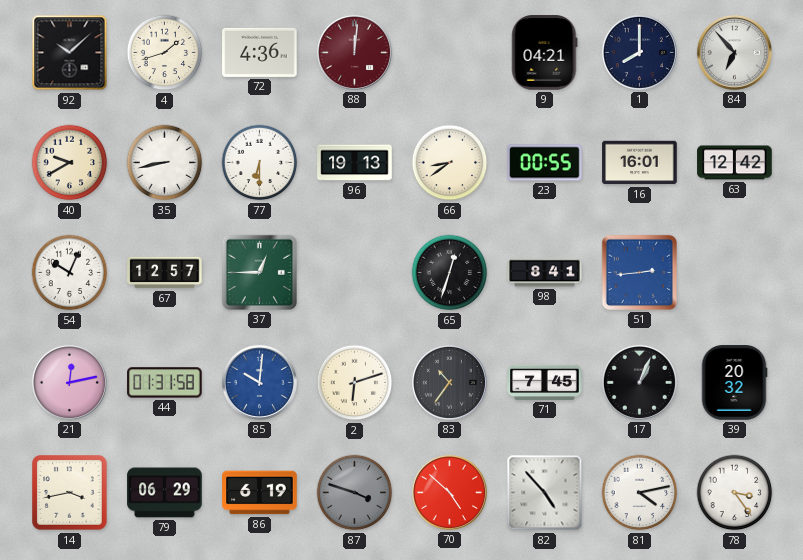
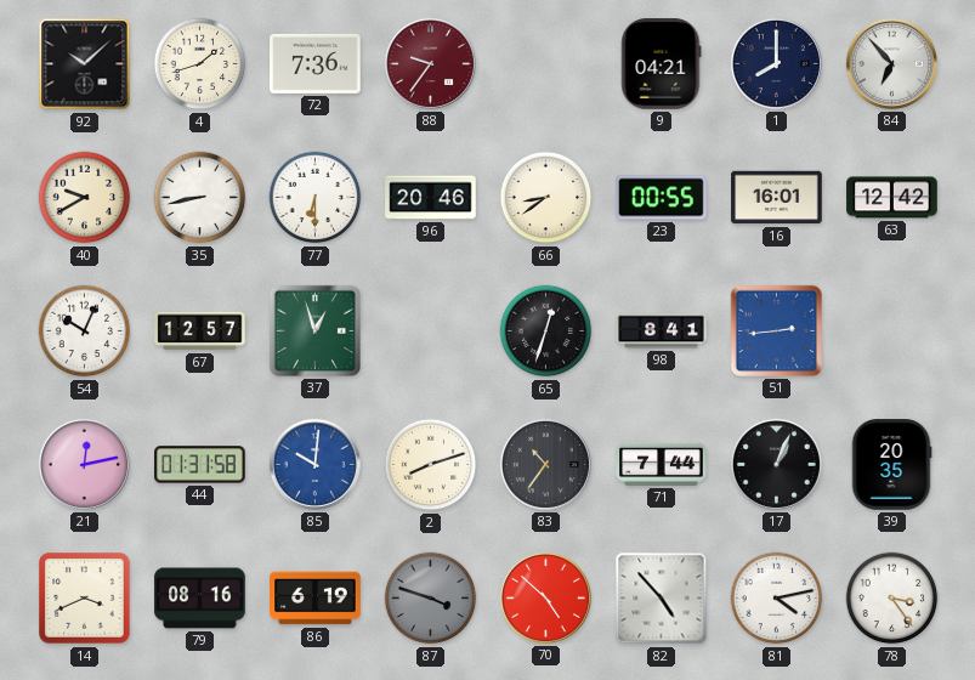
72: 4:36 -> 7:36 (316, 63)
88: 12:01 -> 9:36 (430, 63)
96: 19:13 -> 20:46 (431, 198)
37: 12:45 -> 12:57 (314, 330)
2: 6:12 -> 8:12 (431, 465)
71: 7:45 -> 7:44 (662, 464)
39: 20:32 -> 20:35 (891, 465)
14: 3:43 -> 3:41 (85, 599)
79: 06:29 -> 08:16 (200, 599)
